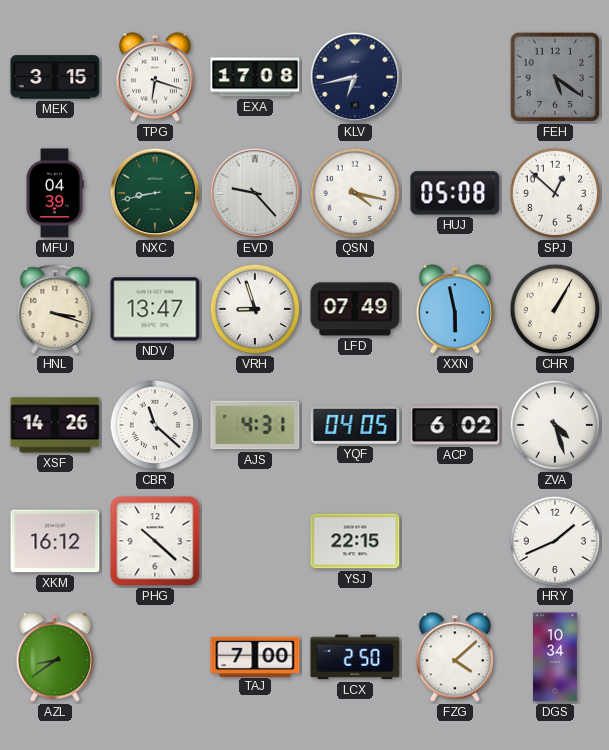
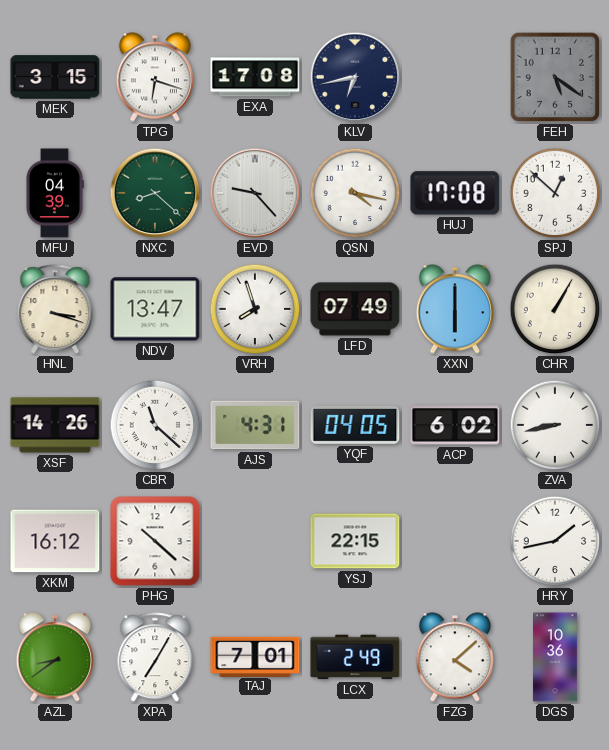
NXC: 8:43 -> 8:22 (155, 193)
HUJ: 05:08 -> 17:08 (455, 193)
VRH: 8:57 -> 7:57 (255, 309)
XXN: 5:58 -> 6:00 (455, 309)
ZVA: 4:27 -> 8:43 (555, 425)
HRY: 1:41 -> 1:43 (555, 541)
XPA: none -> 7:05 (155, 658)
TAJ: 7:00 -> 7:01 (255, 656)
LCX: 2:50 -> 2:49 (355, 657)
DGS: 10:34 -> 10:36 (555, 657)
